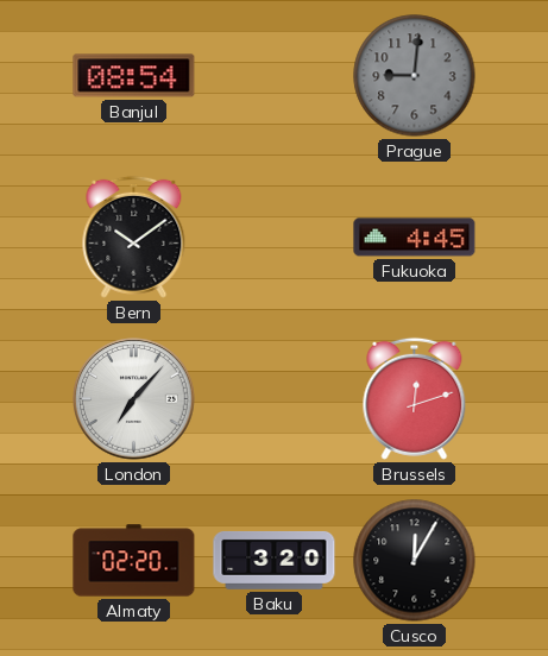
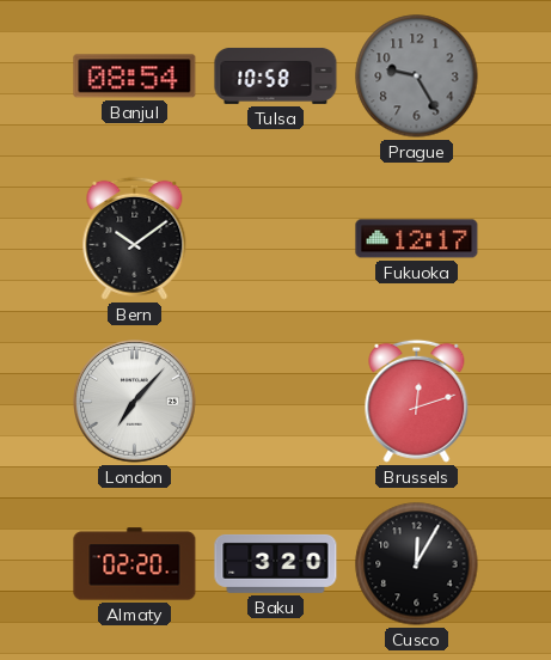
Tulsa: none -> 10:58 (276, 75)
Prague: 9:01 -> 9:25 (417, 77)
Fukuoka: 4:45 -> 12:17 (417, 239)
